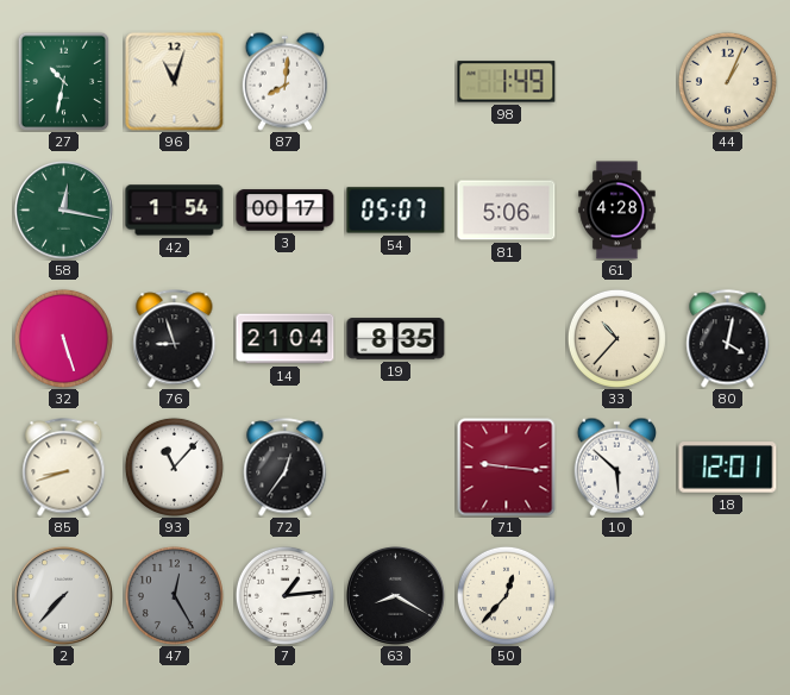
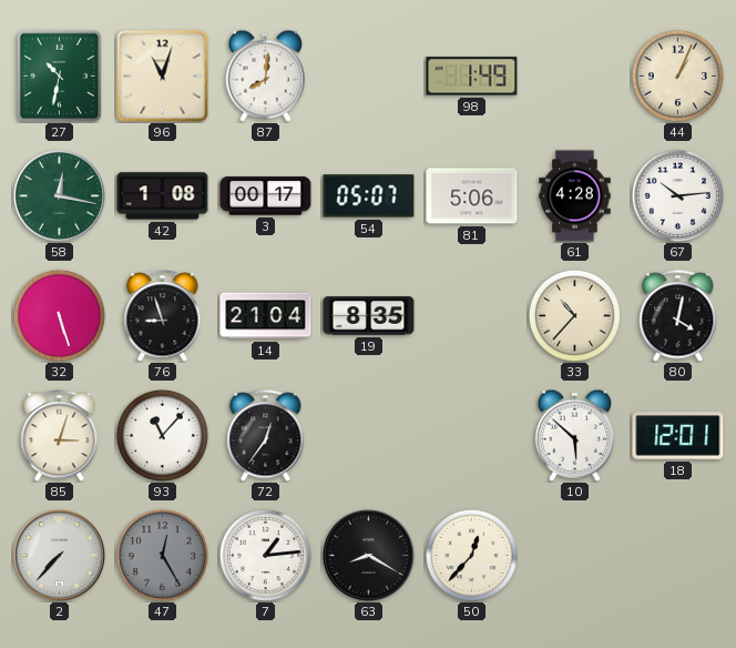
42: 1:54 -> 1:08 (163, 196)
67: none -> 10:14 (677, 195)
85: 8:42 -> 3:03 (60, 436)
71: 9:16 -> none (507, 468)
